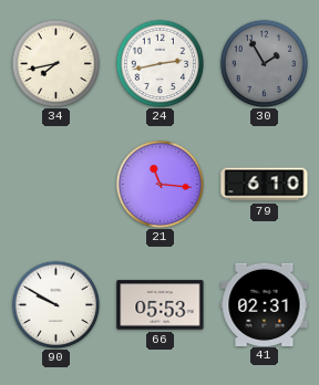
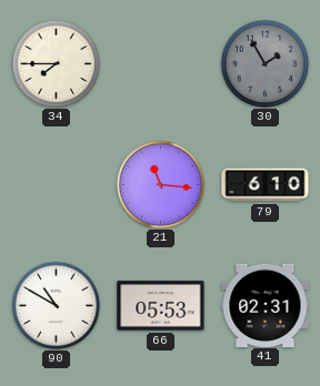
34: 7:43 -> 7:45 (56, 63)
24: 2:43 -> none (159, 63)
90: 9:50 -> 10:50 (56, 305)
